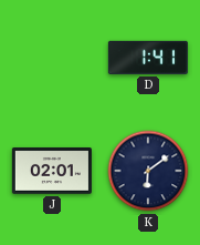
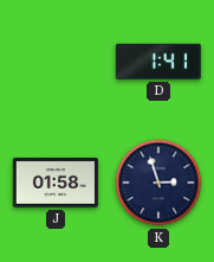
J: 02:01 -> 01:58 (56, 184)
K: 6:09 -> 2:57 (158, 183)
